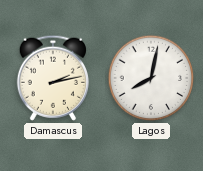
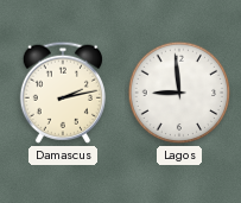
Lagos: 8:02 -> 8:59 (179, 93)
